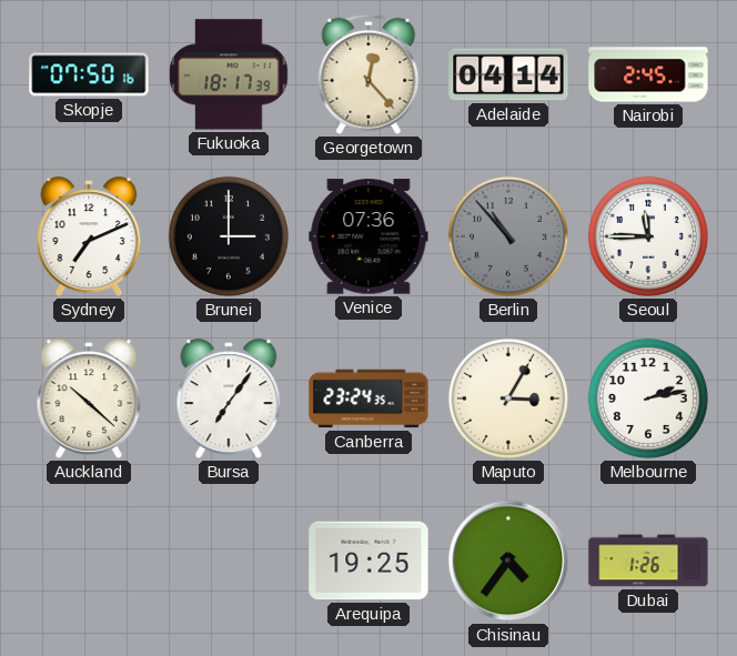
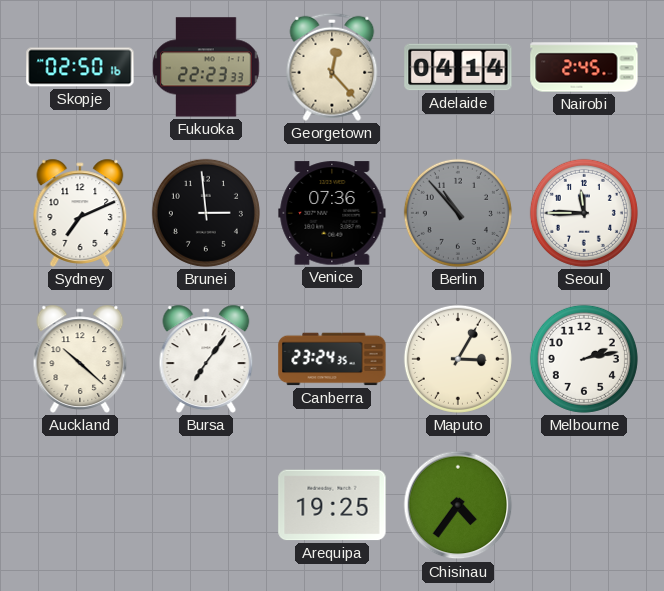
Skopje: 07:50 -> 02:50 (80, 67)
Fukuoka: 18:17 -> 22:23 (206, 67)
Brunei: 3:00 -> 2:59 (206, 213)
Dubai: 1:26 -> none (648, 561)
